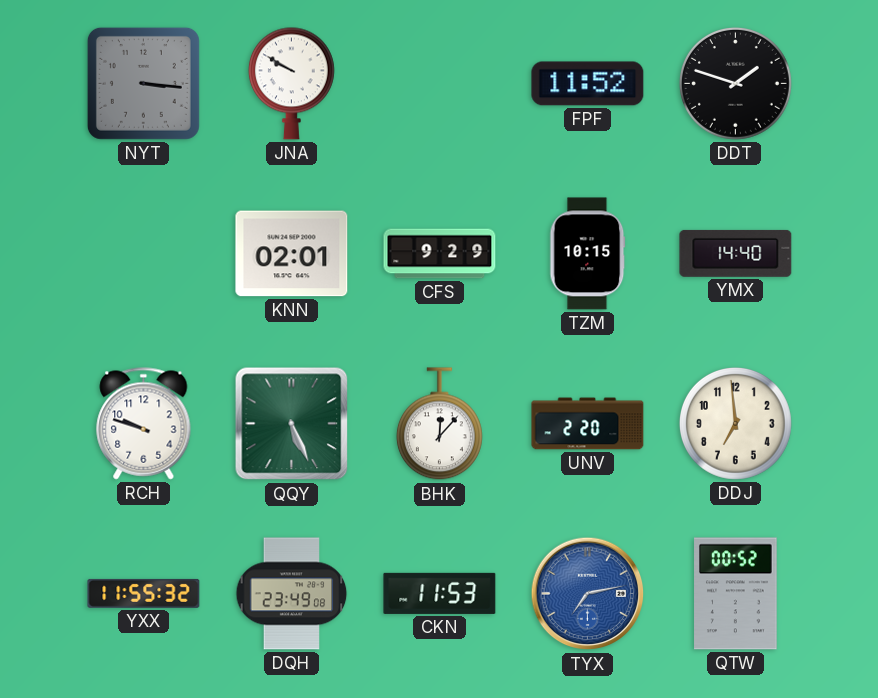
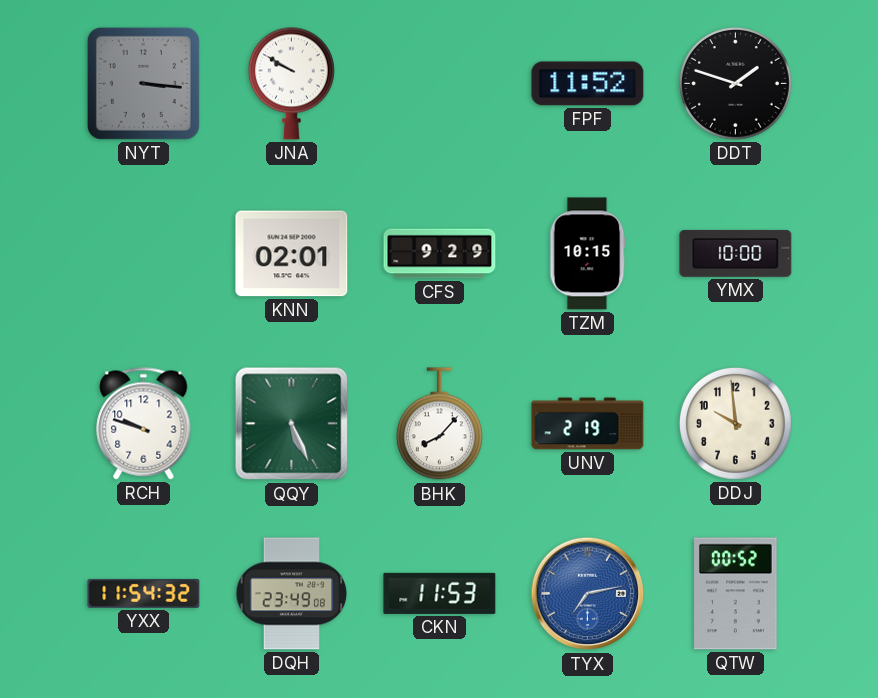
YMX: 14:40 -> 10:00 (736, 253)
BHK: 12:07 -> 8:07 (439, 424)
UNV: 2:20 -> 2:19 (588, 424)
DDJ: 6:59 -> 9:59 (735, 423)
YXX: 11:55 -> 11:54 (144, 593)
